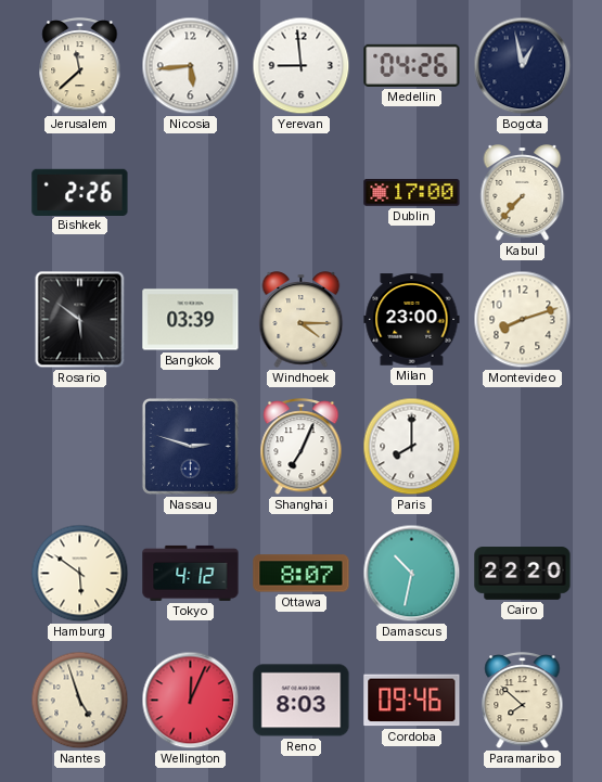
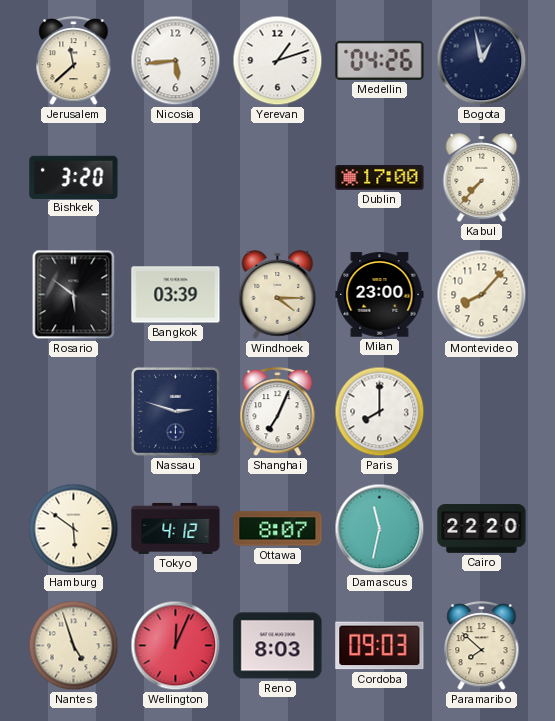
Yerevan: 8:59 -> 1:12 (278, 61)
Bishkek: 2:26 -> 3:20 (74, 177)
Montevideo: 8:12 -> 8:07 (482, 295)
Damascus: 10:32 -> 11:32 (380, 529)
Cordoba: 09:46 -> 09:03 (380, 646)
